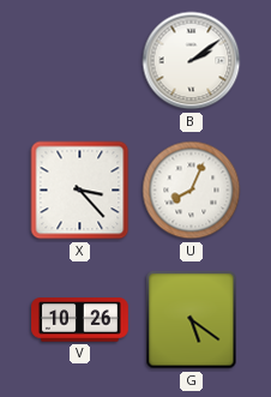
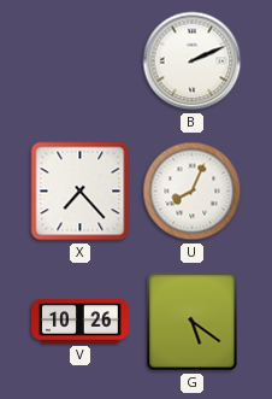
B: 2:09 -> 2:11 (193, 61)
X: 3:23 -> 7:23 (81, 192)
